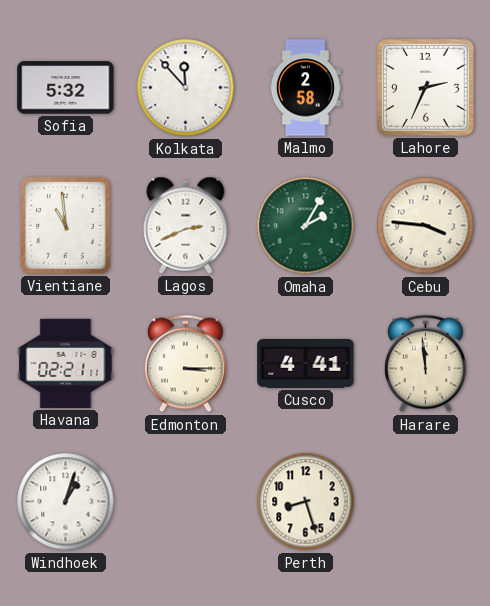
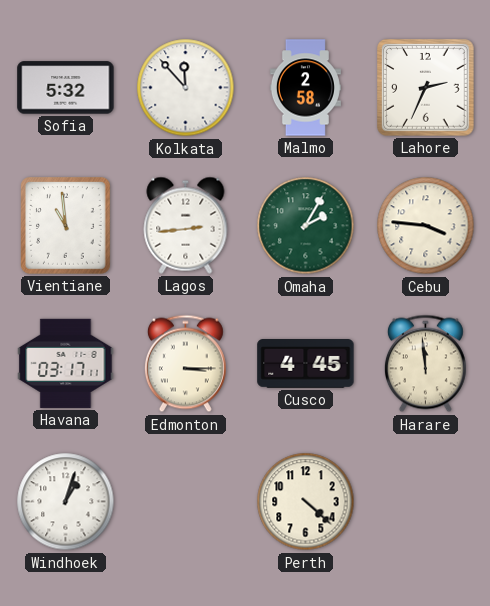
Lagos: 2:41 -> 2:44 (186, 225)
Havana: 02:21 -> 03:17 (66, 363)
Cusco: 4:41 -> 4:45 (306, 364)
Perth: 8:27 -> 4:22 (306, 502)
